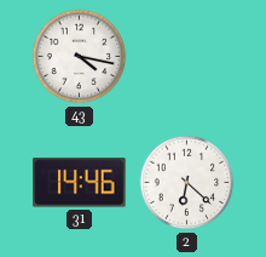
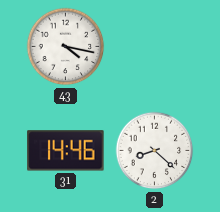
2: 6:22 -> 8:22 (155, 151)
